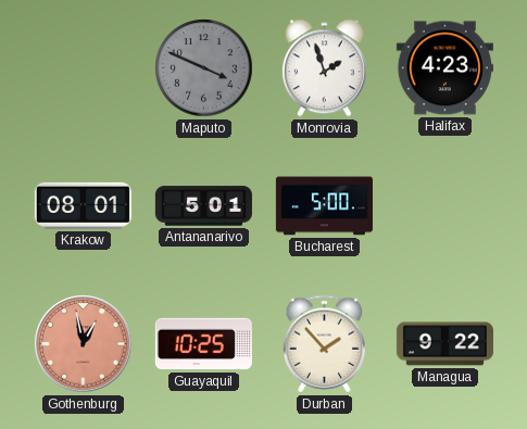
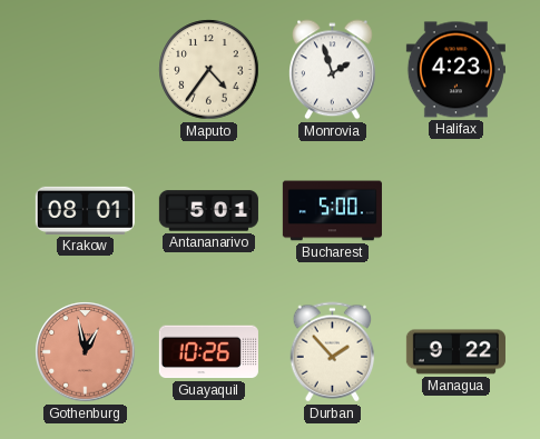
Maputo: 3:49 -> 4:36 (209, 70)
Maputo dial: grey -> cream (209, 70)
Guayaquil: 10:25 -> 10:26 (208, 352)
